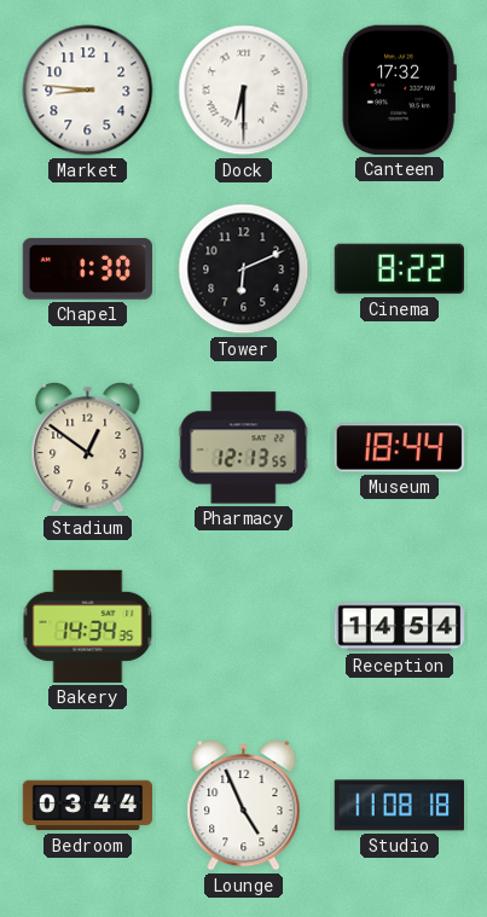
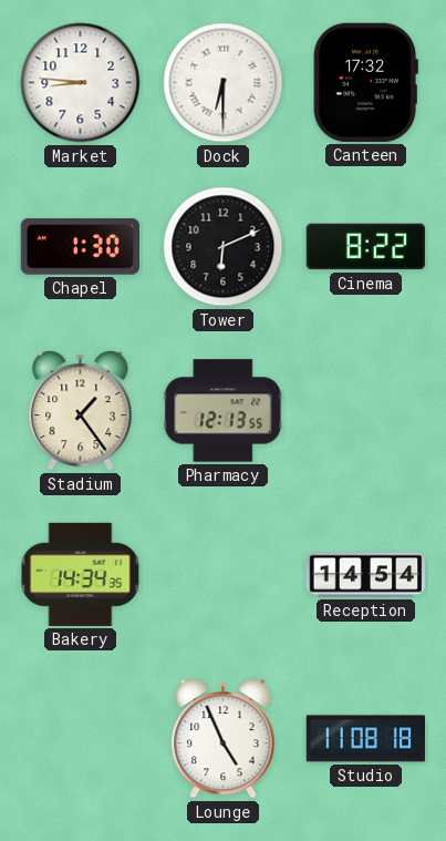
Stadium: 12:51 -> 1:24 (81, 410)
Museum: 18:44 -> none (399, 448)
Bedroom: 03:44 -> none (88, 806)
